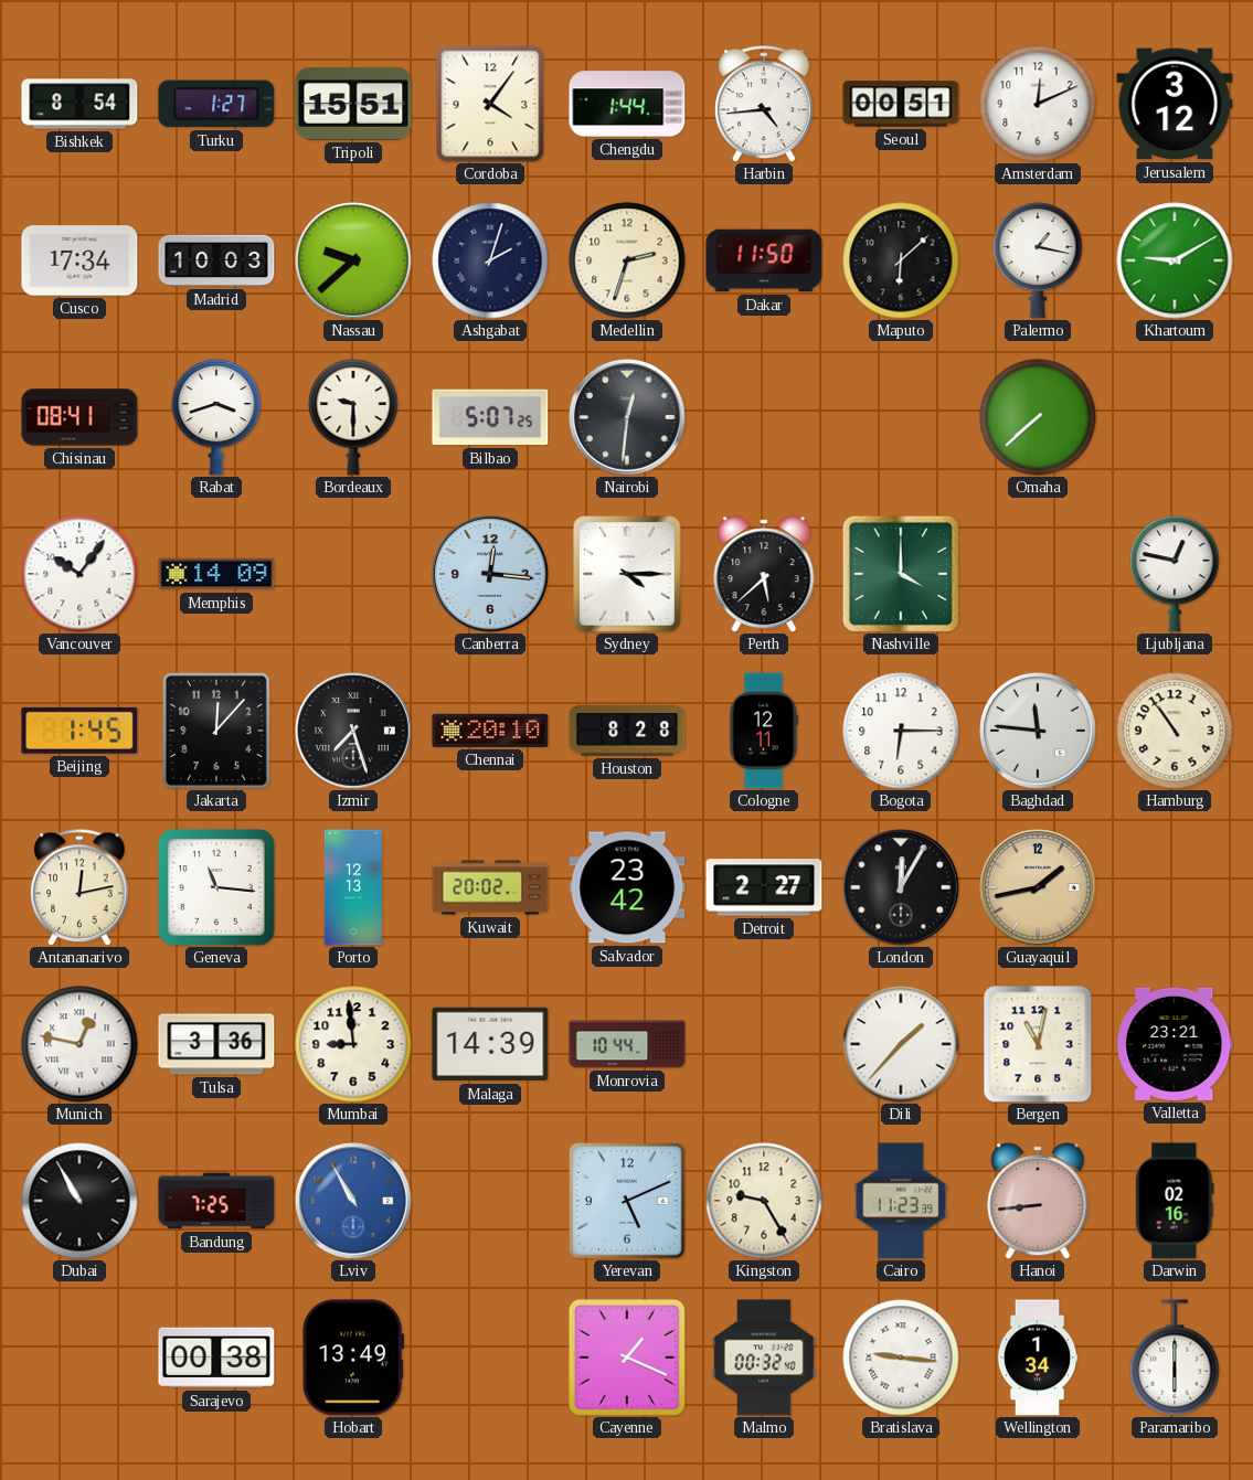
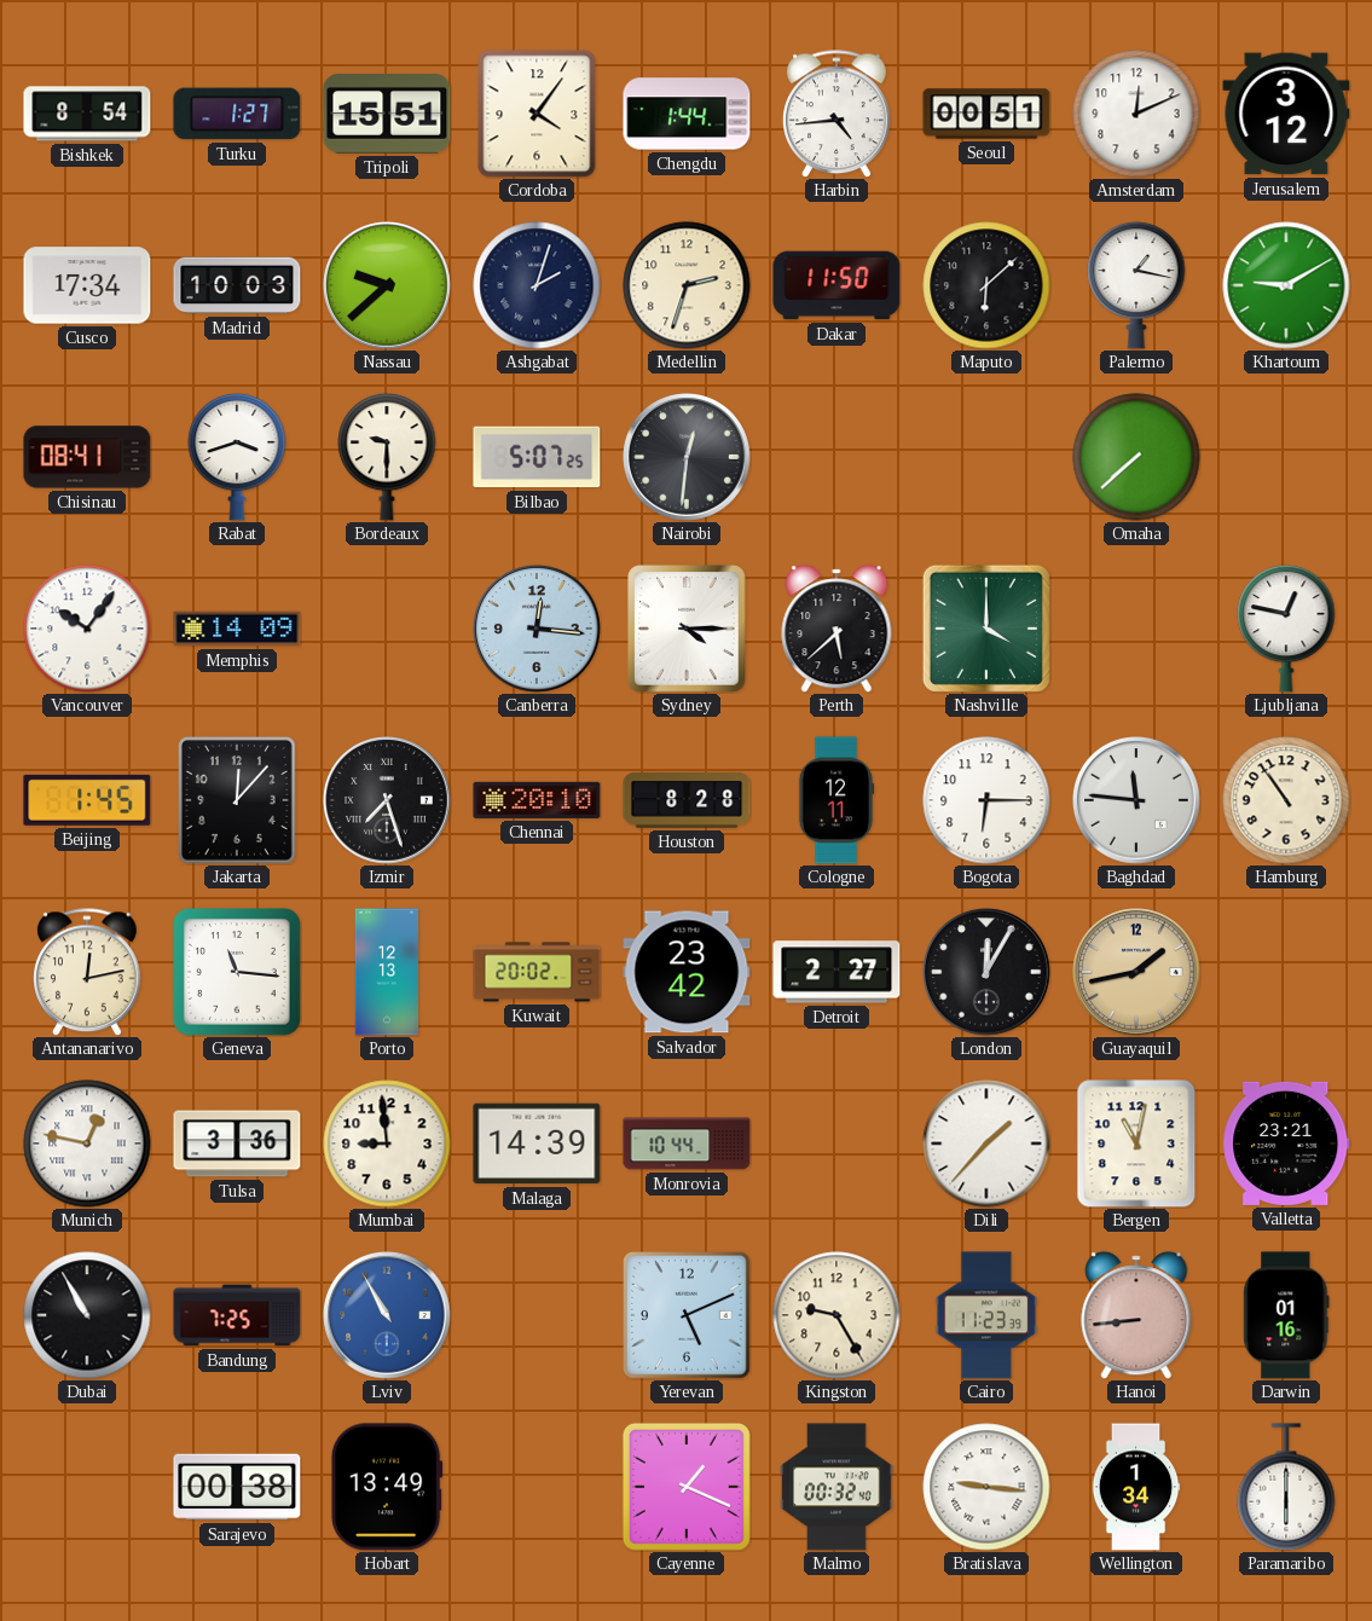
Darwin: 02:16 -> 01:16 (1286, 1315)
